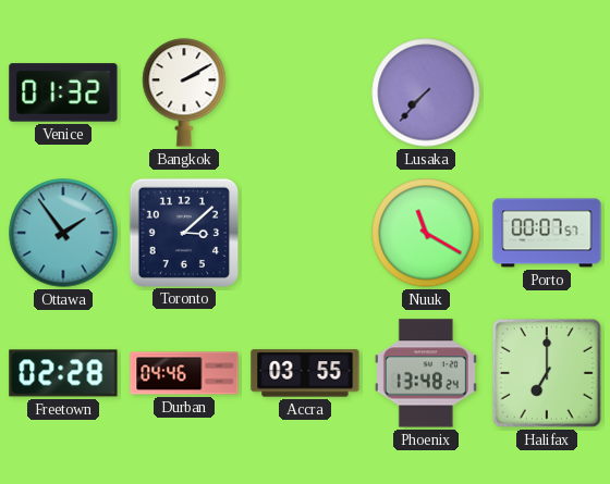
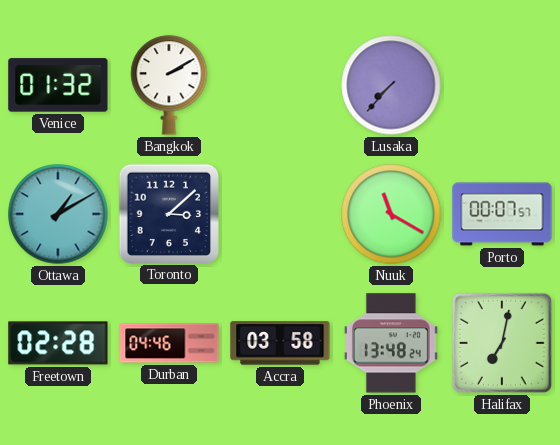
Ottawa: 1:54 -> 1:10 (58, 214)
Accra: 03:55 -> 03:58 (280, 343)
Halifax: 7:00 -> 7:02 (502, 343)
